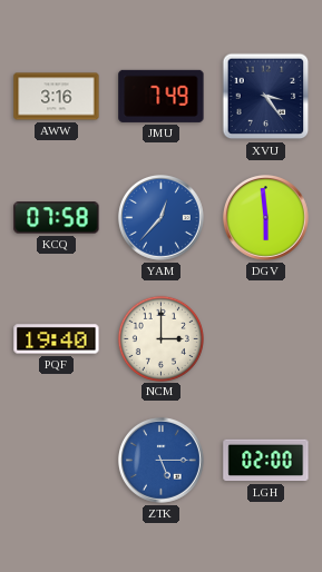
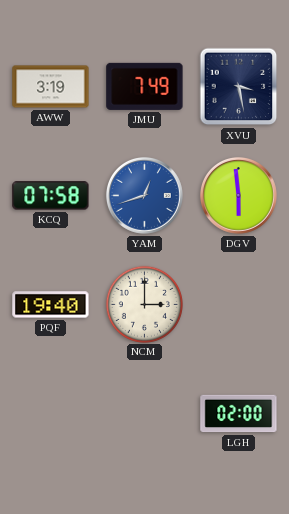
AWW: 3:16 -> 3:19 (51, 87)
XVU: 3:24 -> 3:28 (239, 87)
YAM: 12:37 -> 12:42 (144, 195)
ZTK: 5:15 -> none (160, 460)
